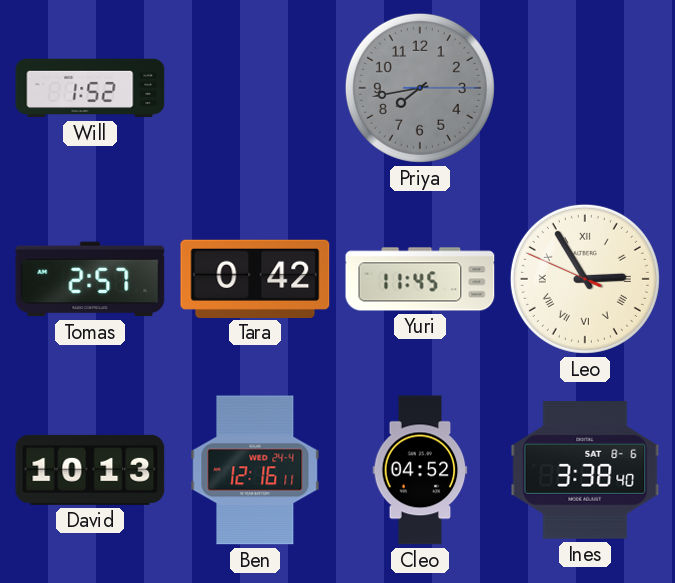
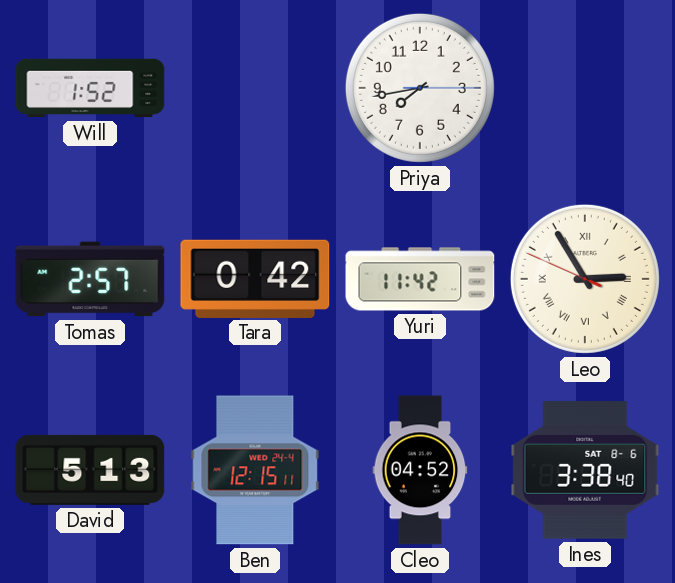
Priya dial: grey -> white (420, 88)
Yuri: 11:45 -> 11:42 (420, 279)
David: 10:13 -> 5:13 (90, 470)
Ben: 12:16 -> 12:15 (255, 470)
